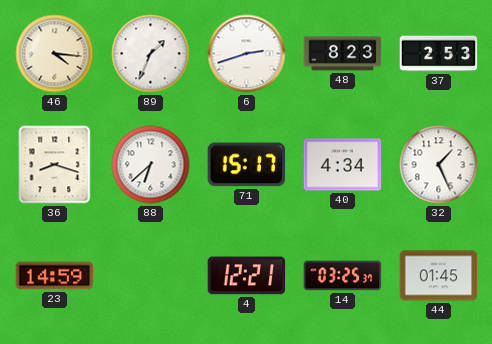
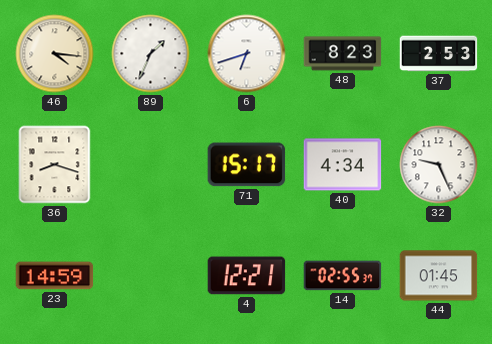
6: 2:42 -> 6:42 (247, 54)
88: 6:38 -> none (151, 165)
32: 1:26 -> 9:26 (439, 165)
14: 03:25 -> 02:55 (343, 276)
